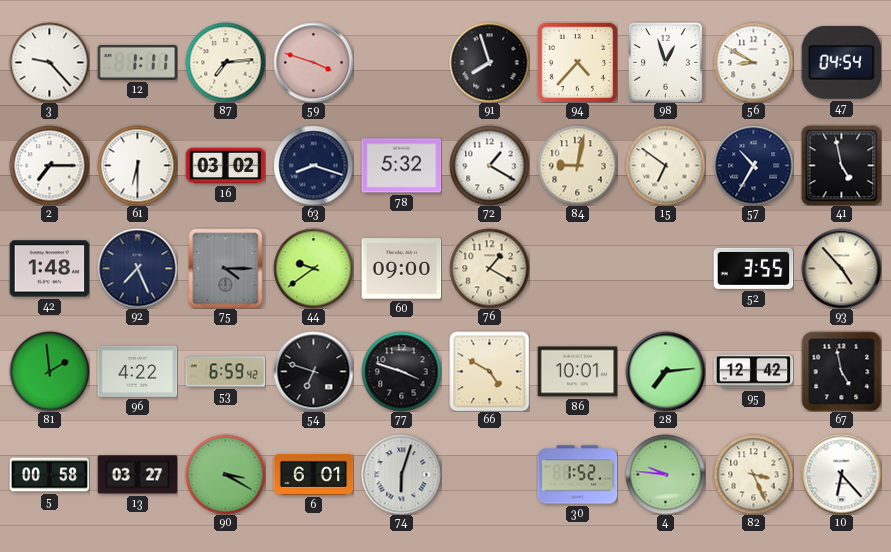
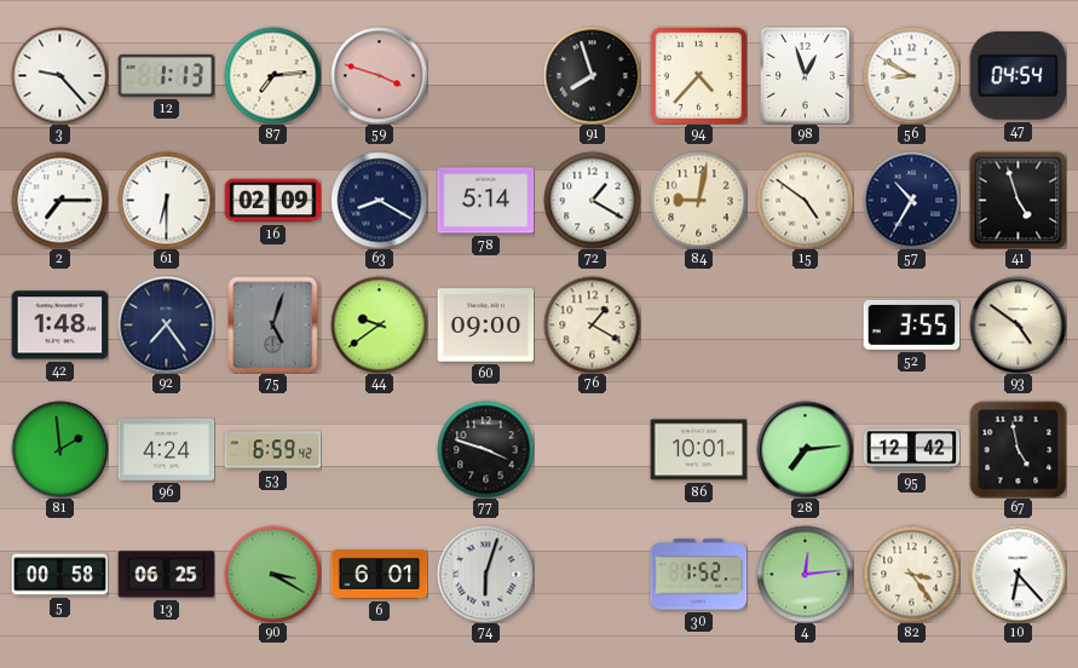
12: 1:11 -> 1:13 (166, 75)
16: 03:02 -> 02:09 (272, 201)
63: 8:18 -> 8:20 (379, 200)
78: 5:32 -> 5:14 (485, 201)
15: 6:51 -> 4:51 (805, 200)
41: 4:58 -> 4:57 (1018, 200)
92: 7:26 -> 7:24 (166, 324)
75: 4:15 -> 5:03 (273, 324)
93: 4:53 -> 4:51 (1018, 324)
96: 4:22 -> 4:24 (166, 449)
54: 6:48 -> none (313, 371)
66: 4:50 -> none (489, 371)
13: 03:27 -> 06:25 (166, 575)
4: 9:46 -> 12:14 (805, 574)
82: 3:26 -> 3:24 (911, 574)
